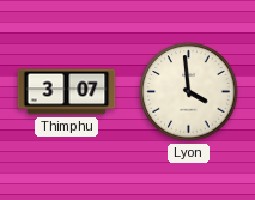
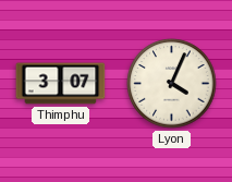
Lyon: 3:59 -> 4:04 (172, 84)
